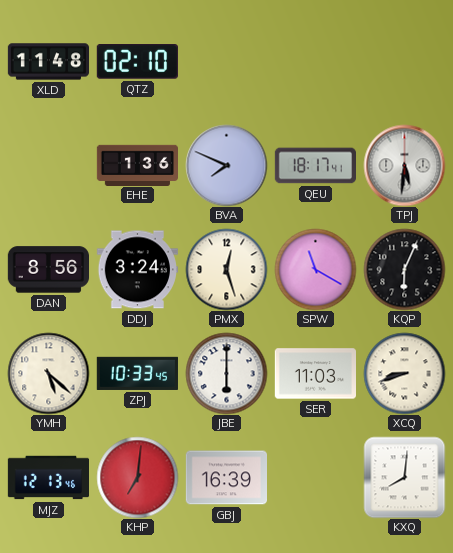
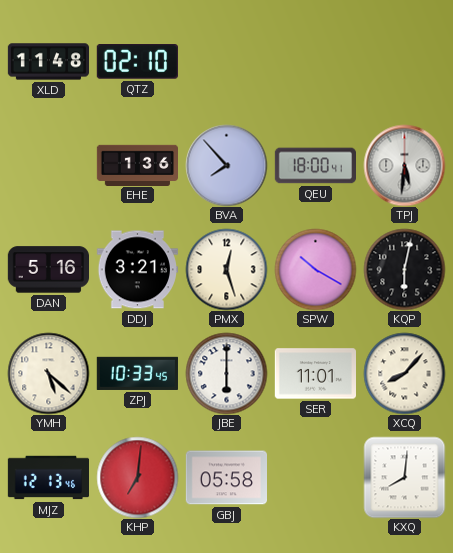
BVA: 7:49 -> 7:53 (226, 165)
QEU: 18:17 -> 18:00 (315, 166)
DAN: 8:56 -> 5:16 (48, 270)
DDJ: 3:24 -> 3:21 (137, 270)
SPW: 11:20 -> 10:20 (315, 269)
KQP: 6:04 -> 6:02 (404, 269)
SER: 11:03 -> 11:01 (315, 374)
XCQ: 8:42 -> 8:07 (404, 373)
GBJ: 16:39 -> 05:58 (226, 478)
